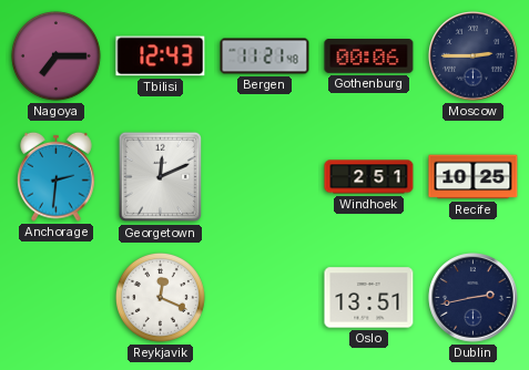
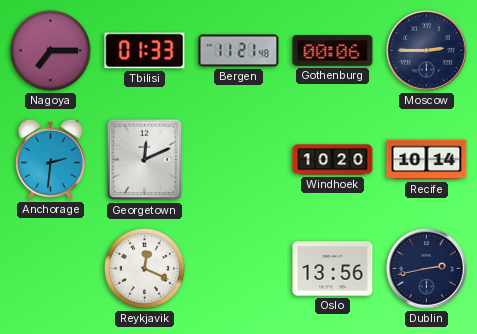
Tbilisi: 12:43 -> 01:33 (145, 51)
Windhoek: 2:51 -> 10:20 (333, 160)
Recife: 10:25 -> 10:14 (427, 160)
Oslo: 13:51 -> 13:56 (333, 269)
